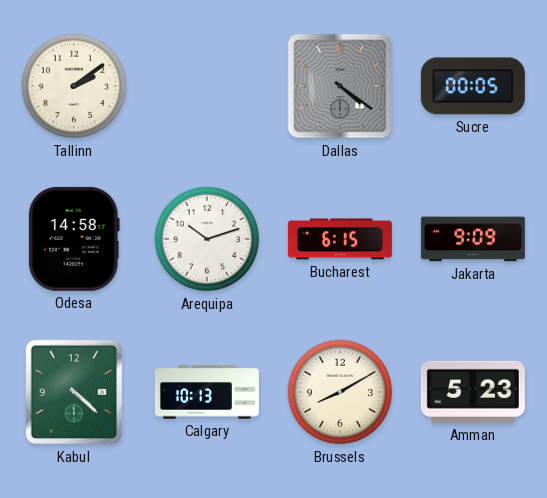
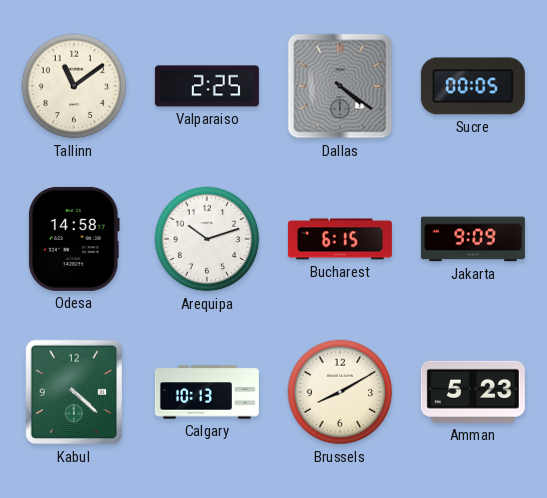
Tallinn: 2:09 -> 11:09 (74, 86)
Valparaiso: none -> 2:25 (207, 86)
